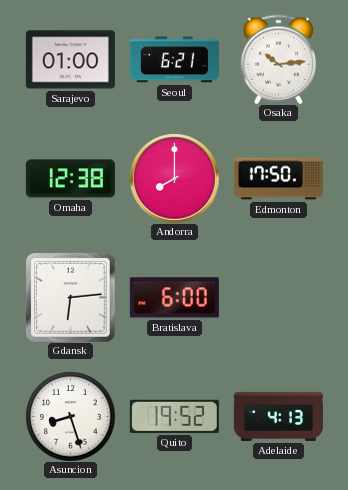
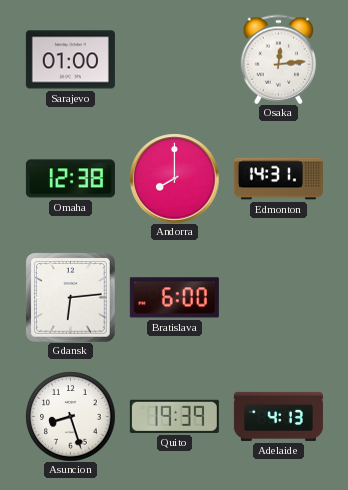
Seoul: 6:21 -> none (174, 60)
Osaka: 10:14 -> 12:14 (279, 59)
Edmonton: 17:50 -> 14:31 (278, 179)
Quito: 19:52 -> 19:39 (174, 416)
